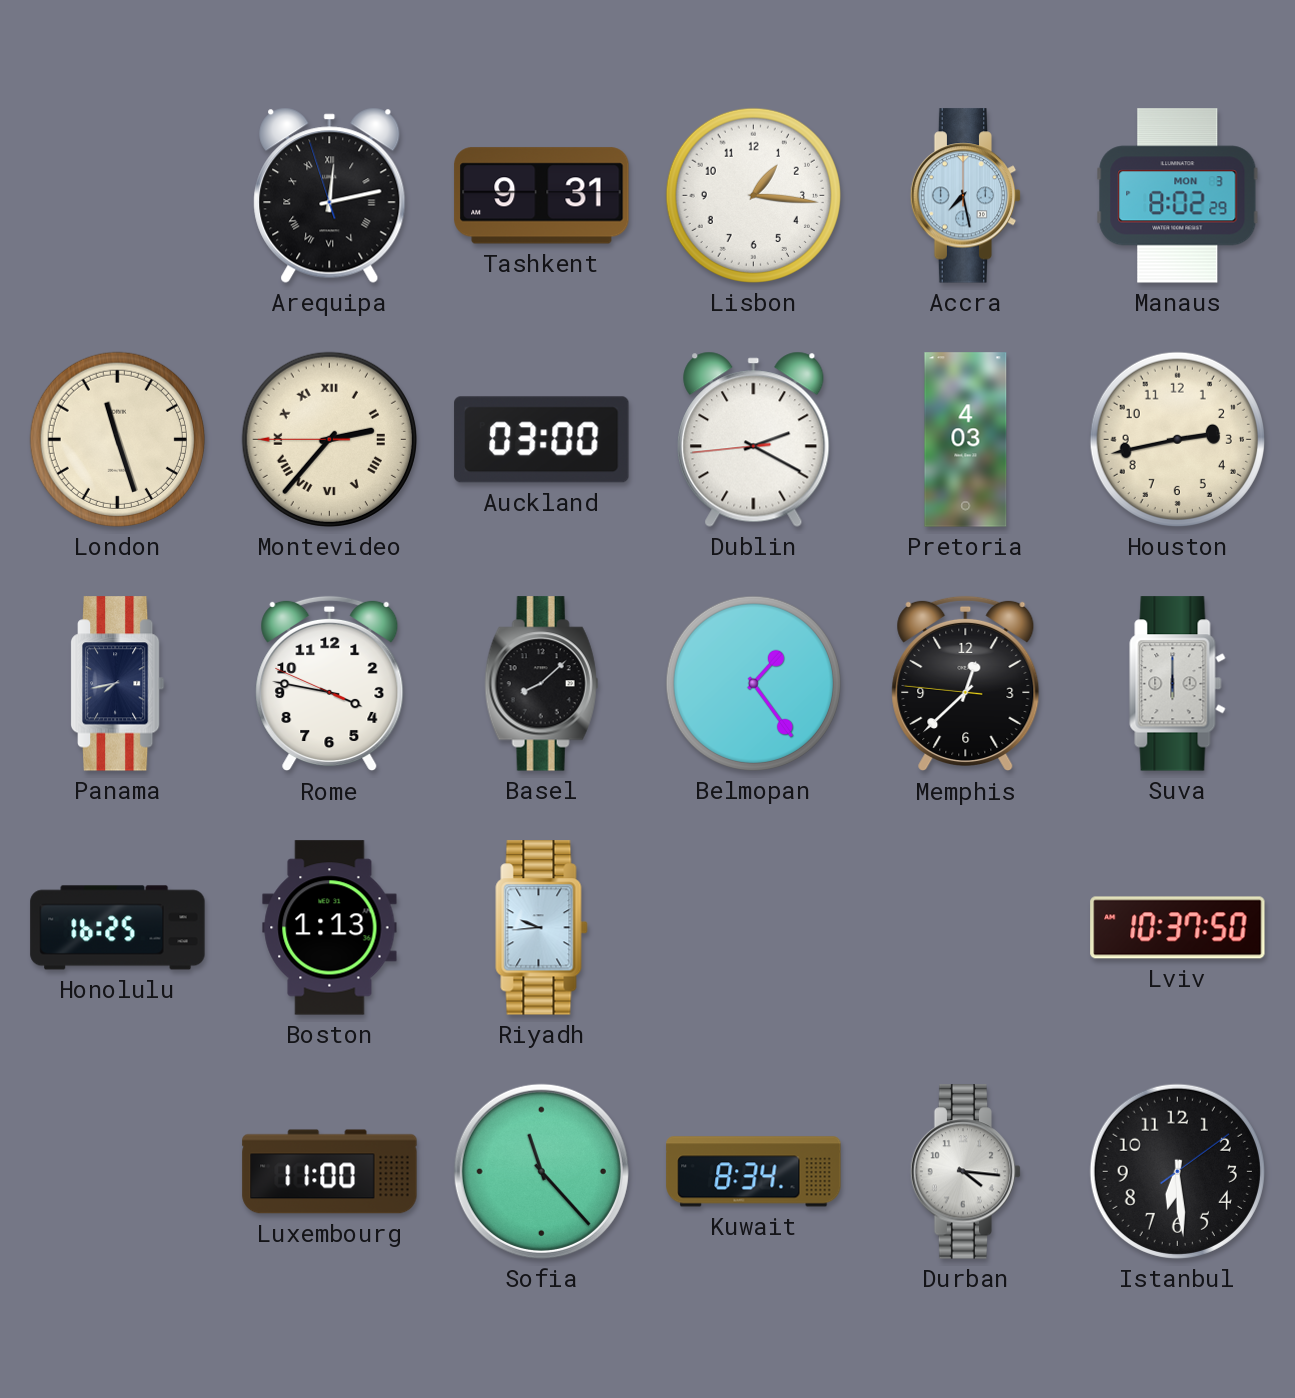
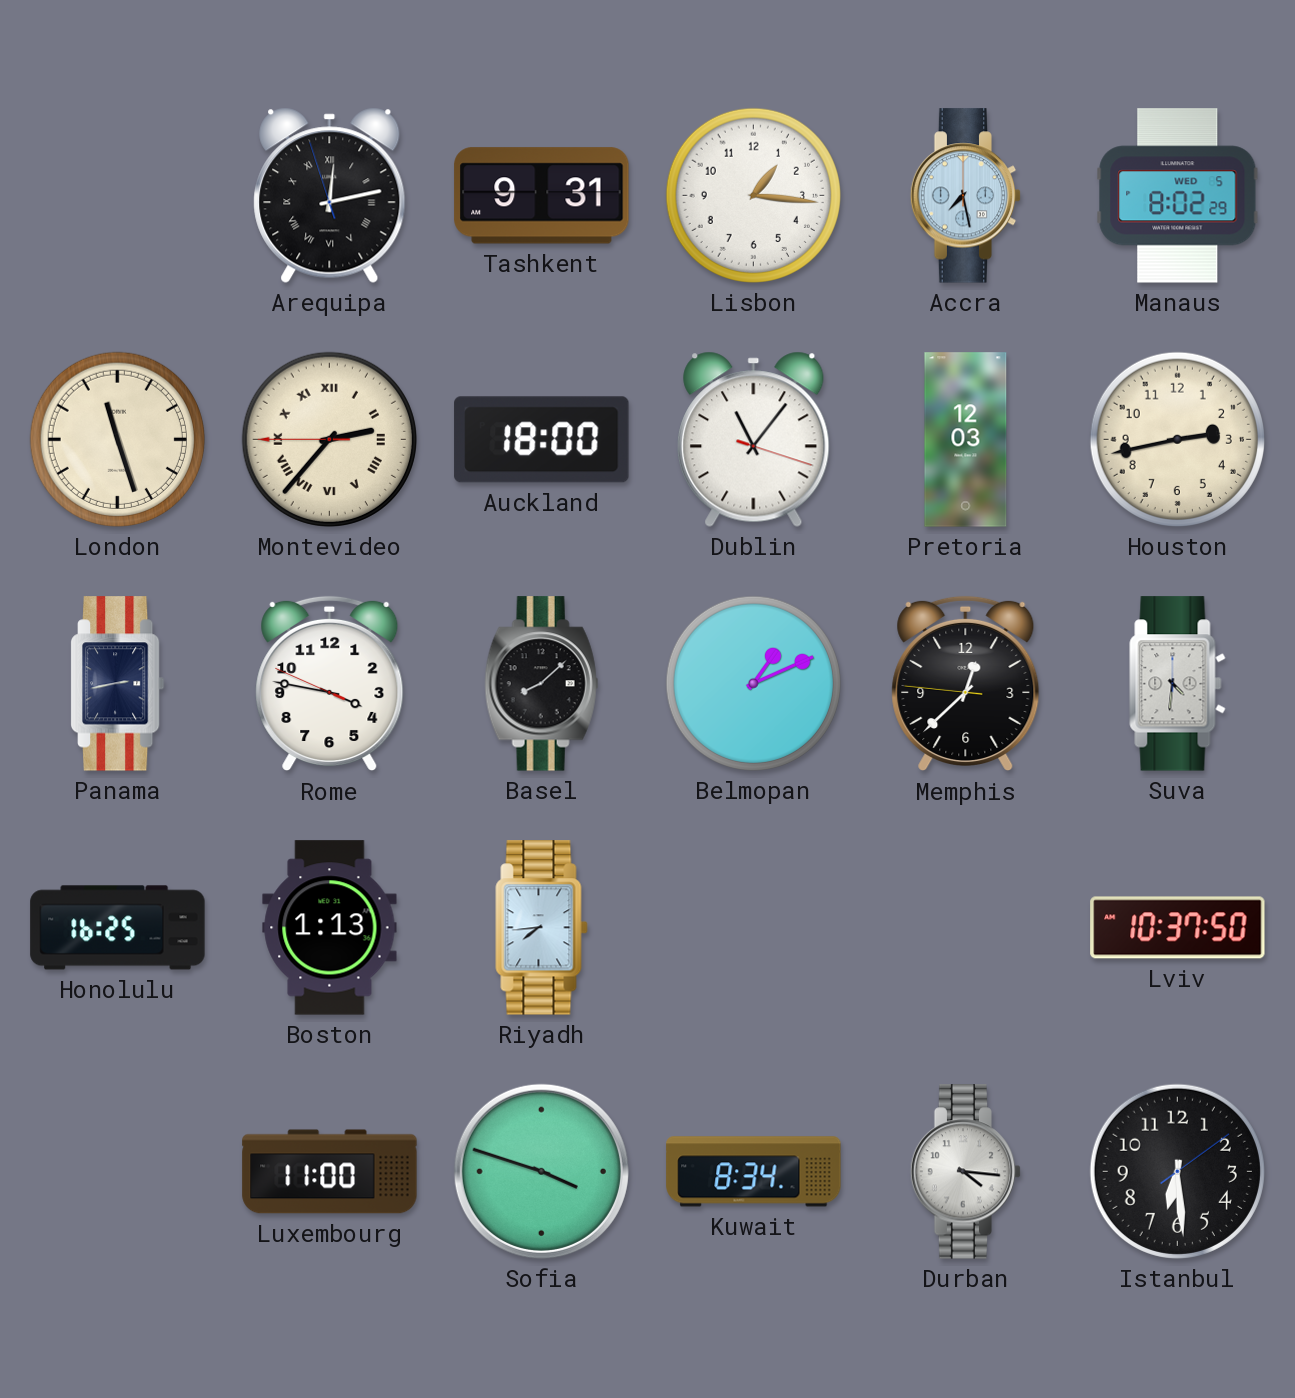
Manaus date: MON 3 -> WED 5 (1178, 196)
Auckland: 03:00 -> 18:00 (542, 440)
Dublin: 2:19 -> 11:06 (754, 439)
Pretoria: 4:03 -> 12:03 (966, 440)
Panama: 7:43 -> 2:43 (118, 684)
Belmopan: 1:24 -> 1:11 (753, 683)
Suva: 6:00 -> 4:31 (1178, 684)
Riyadh: 9:44 -> 7:44 (542, 928)
Sofia: 11:23 -> 3:48 (541, 1171)
